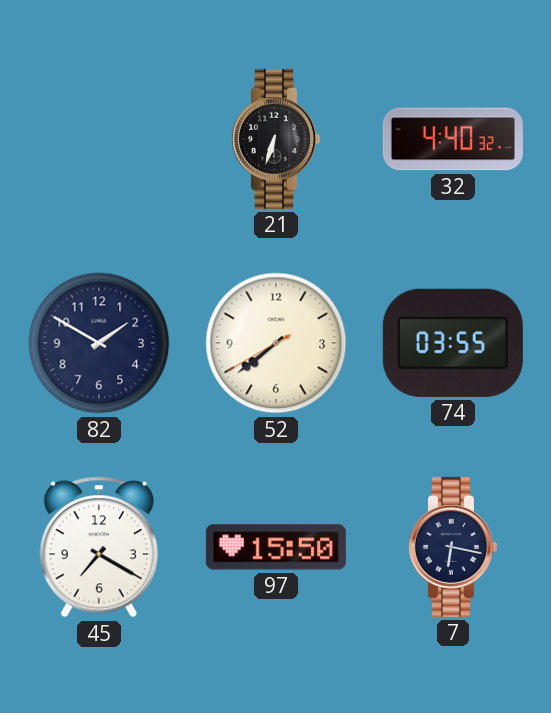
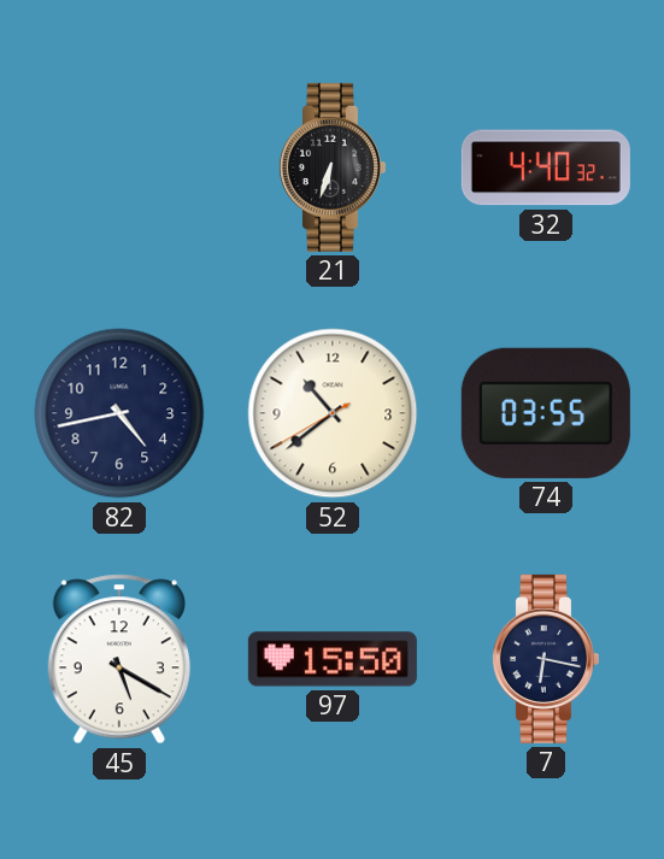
82: 1:50 -> 4:43 (119, 413)
52: 7:38 -> 10:38 (333, 413)
45: 7:20 -> 5:20 (119, 659)
